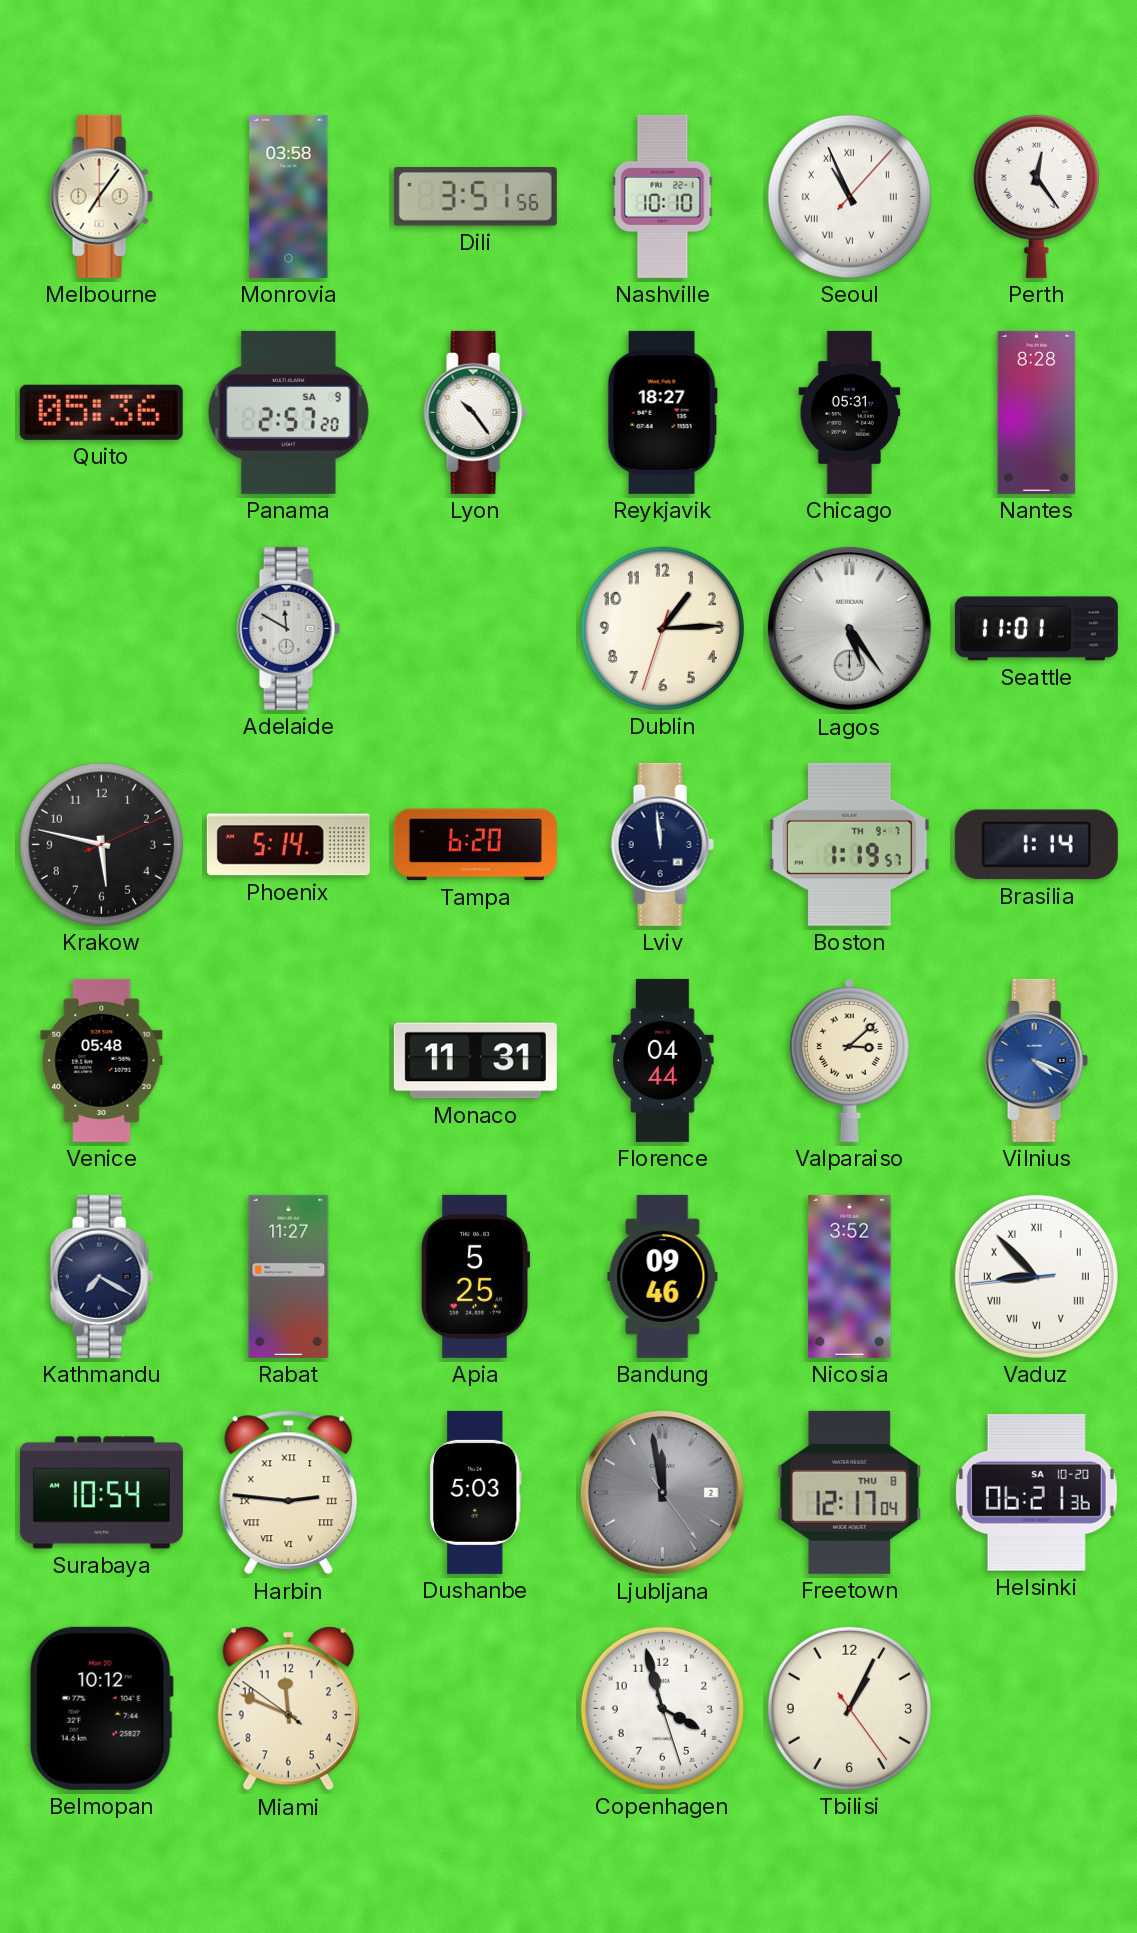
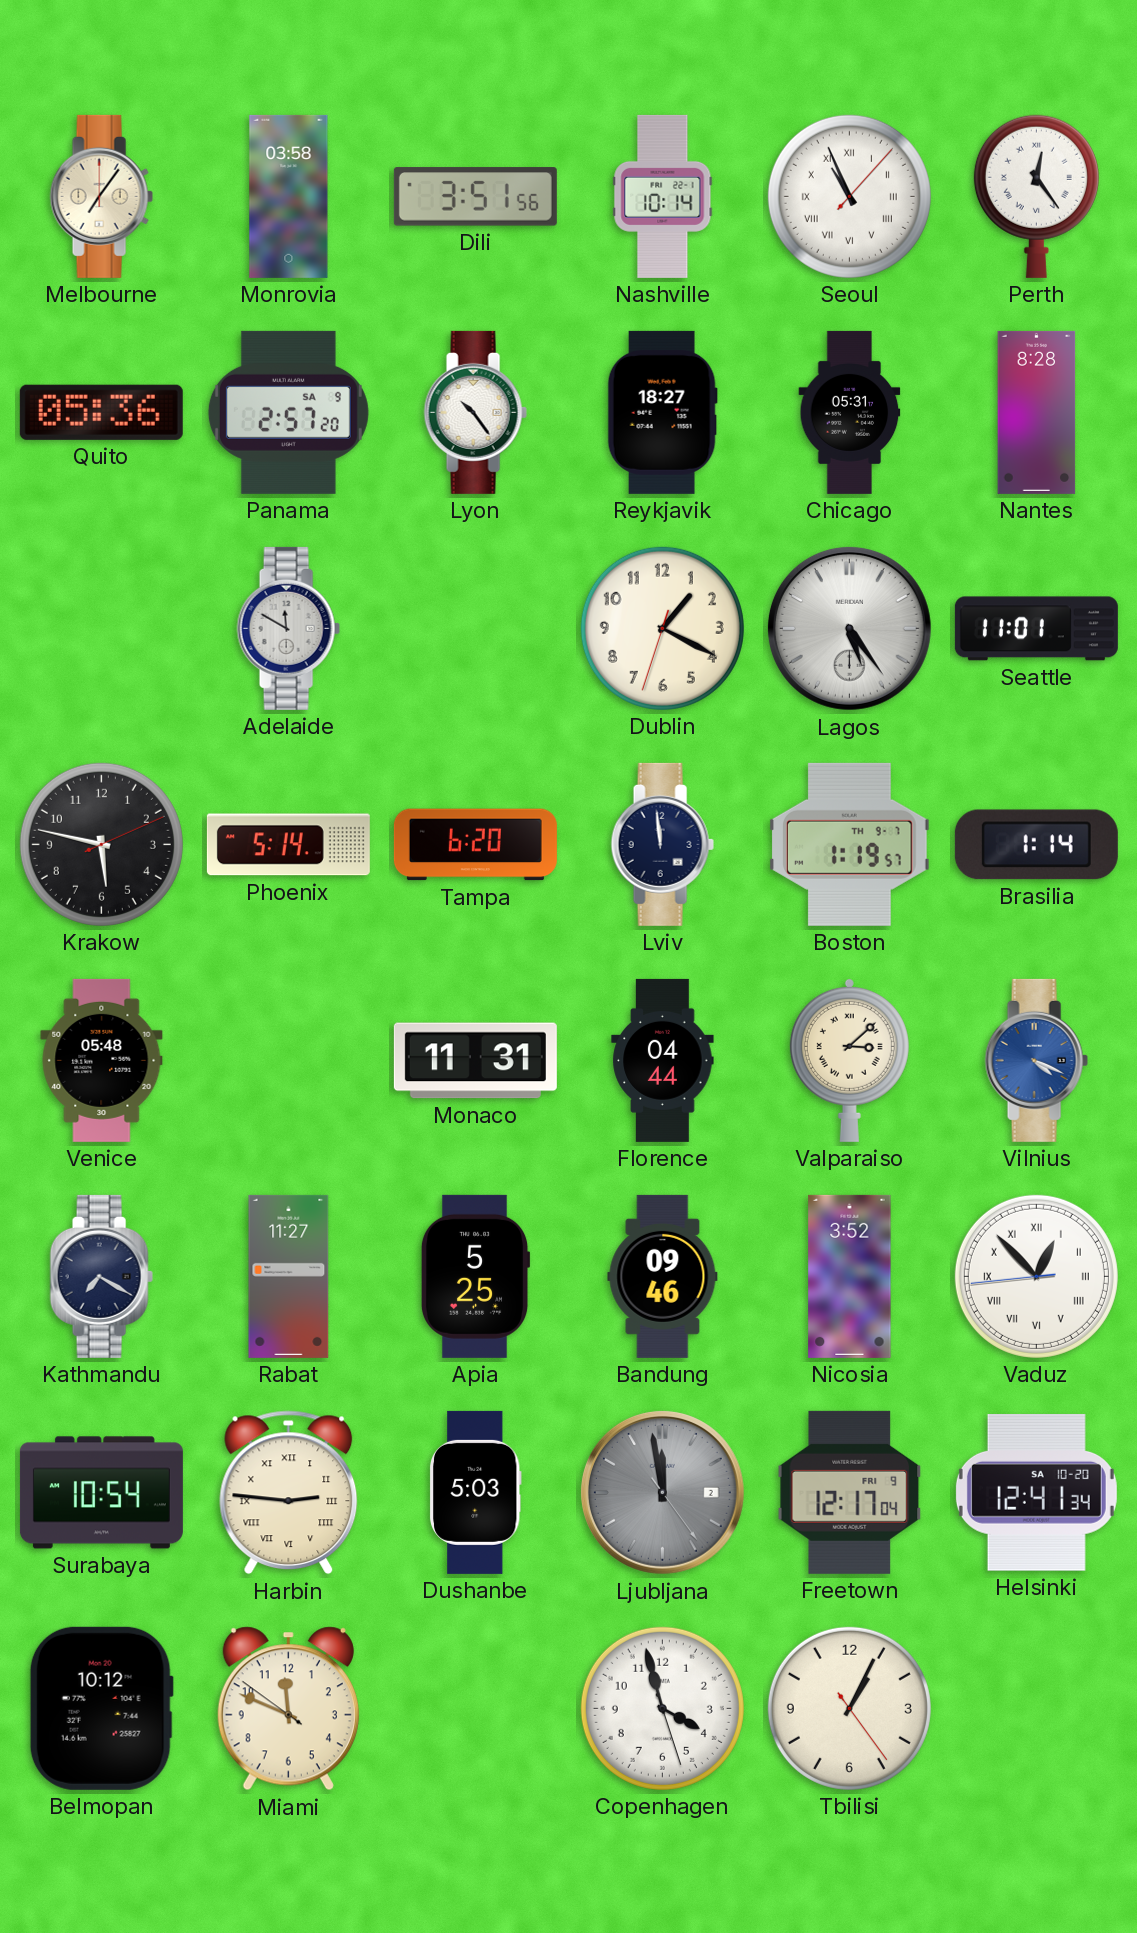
Nashville: 10:10 -> 10:14 (663, 196)
Dublin: 1:14 -> 1:19 (662, 628)
Vaduz: 8:52 -> 12:52 (1036, 1276)
Freetown date: THU 8 -> FRI 9 (850, 1492)
Helsinki: 06:21 -> 12:41 (1036, 1492)
